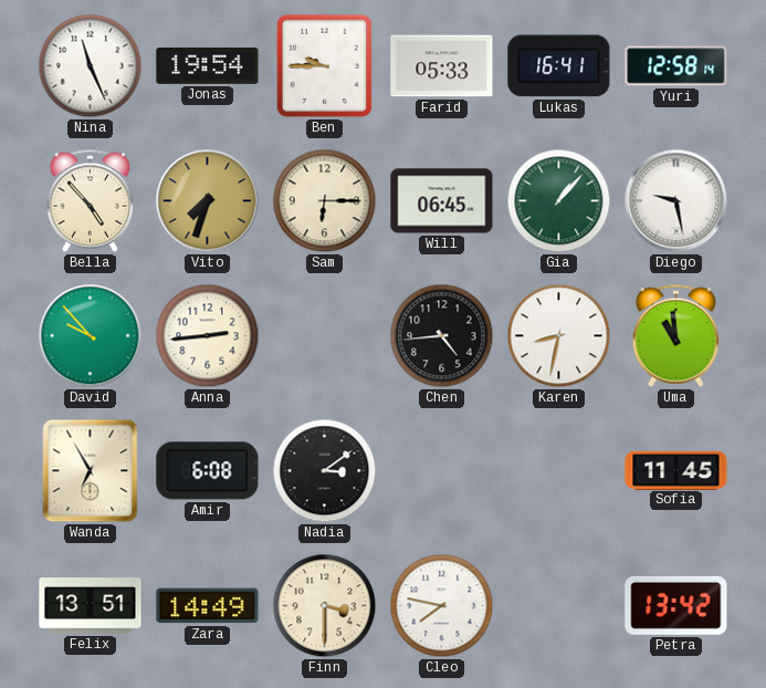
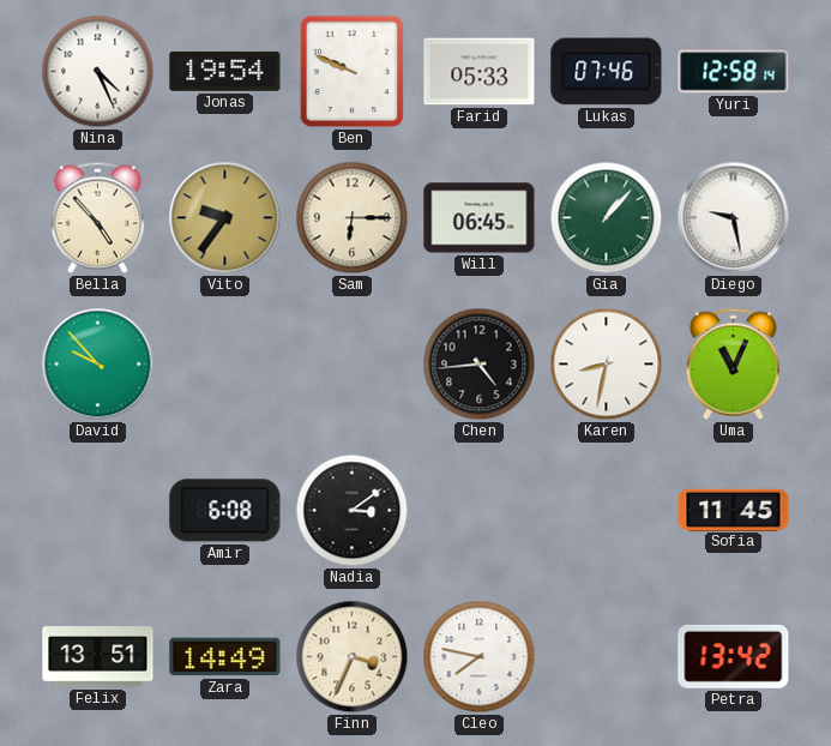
Nina: 11:26 -> 4:26 (98, 72)
Ben: 9:45 -> 9:49 (353, 72)
Lukas: 16:41 -> 07:46 (607, 72)
Vito: 7:33 -> 9:36 (225, 218)
Anna: 2:44 -> none (208, 336)
Uma: 10:59 -> 11:04 (733, 363)
Wanda: 6:55 -> none (91, 471)
Finn: 3:30 -> 3:34 (353, 657)
